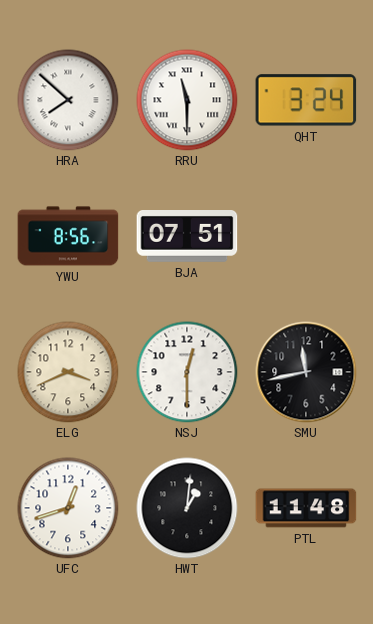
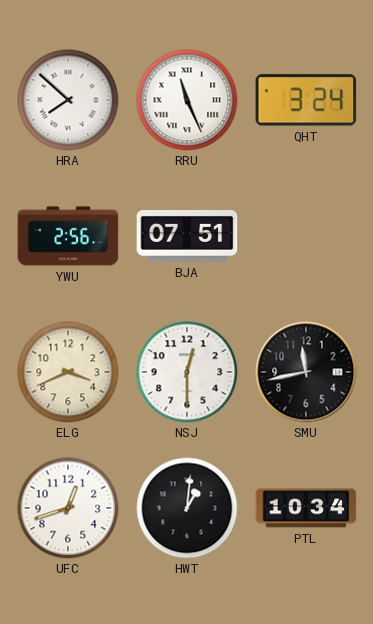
RRU: 11:30 -> 11:26 (187, 100)
YWU: 8:56 -> 2:56 (68, 236)
PTL: 11:48 -> 10:34 (306, 508)
